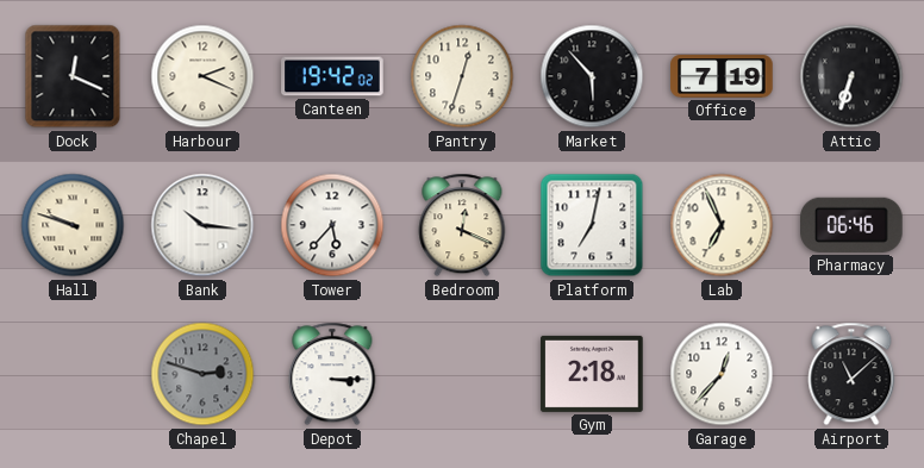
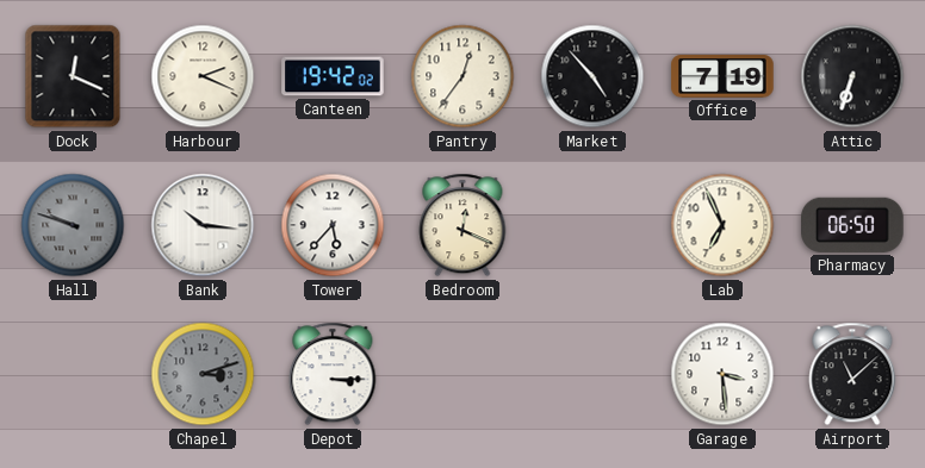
Pantry: 12:33 -> 12:36 (462, 76)
Market: 5:53 -> 4:53 (592, 76)
Hall dial: cream -> grey (73, 225)
Platform: 7:02 -> none (592, 225)
Pharmacy: 06:46 -> 06:50 (852, 225)
Chapel: 2:48 -> 3:12 (203, 374)
Gym: 2:18 -> none (592, 374)
Garage: 12:37 -> 3:29 (722, 374)
